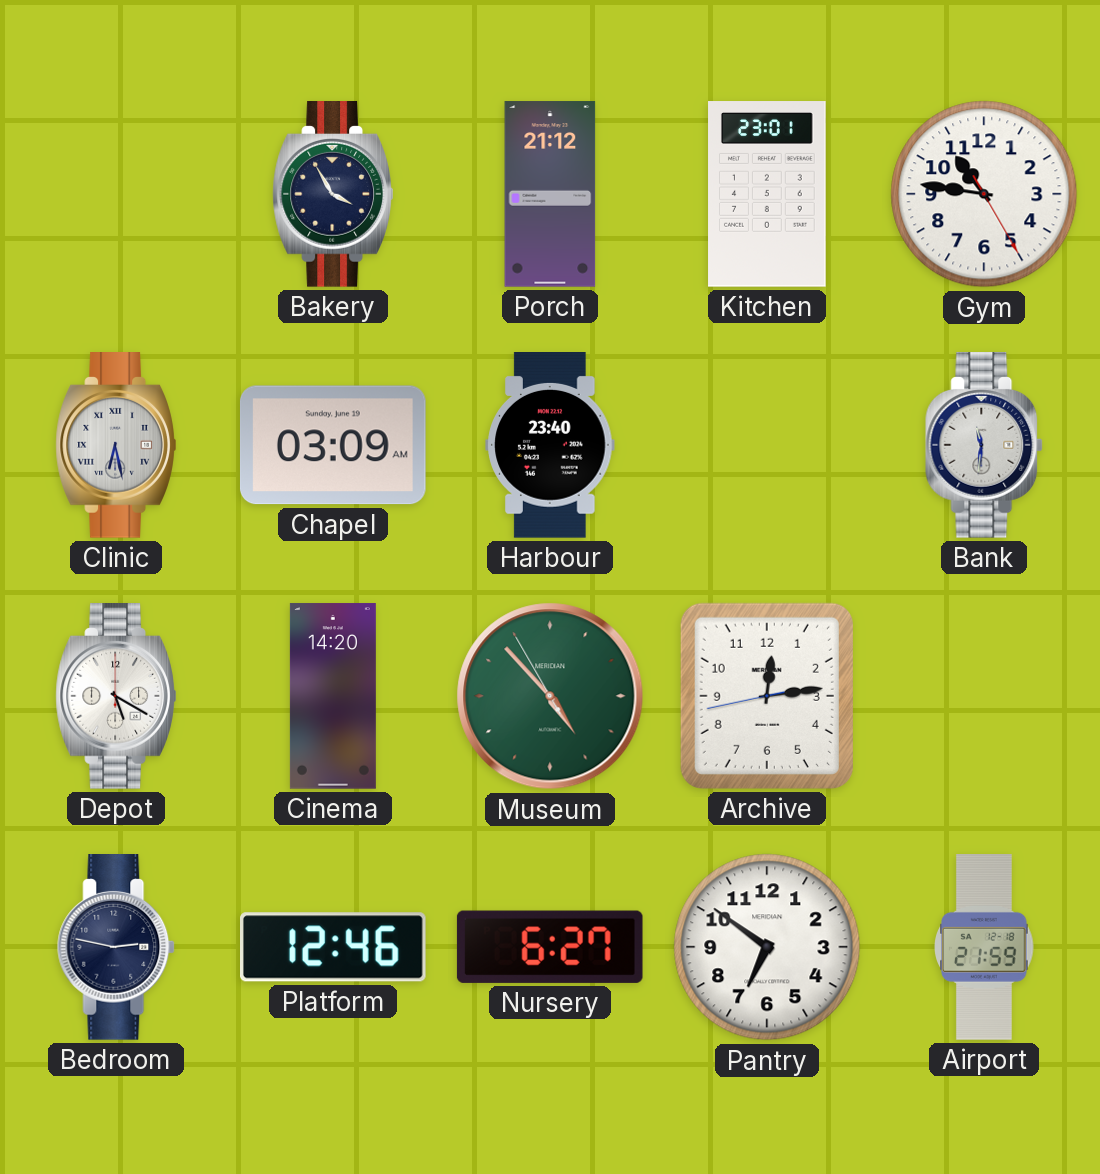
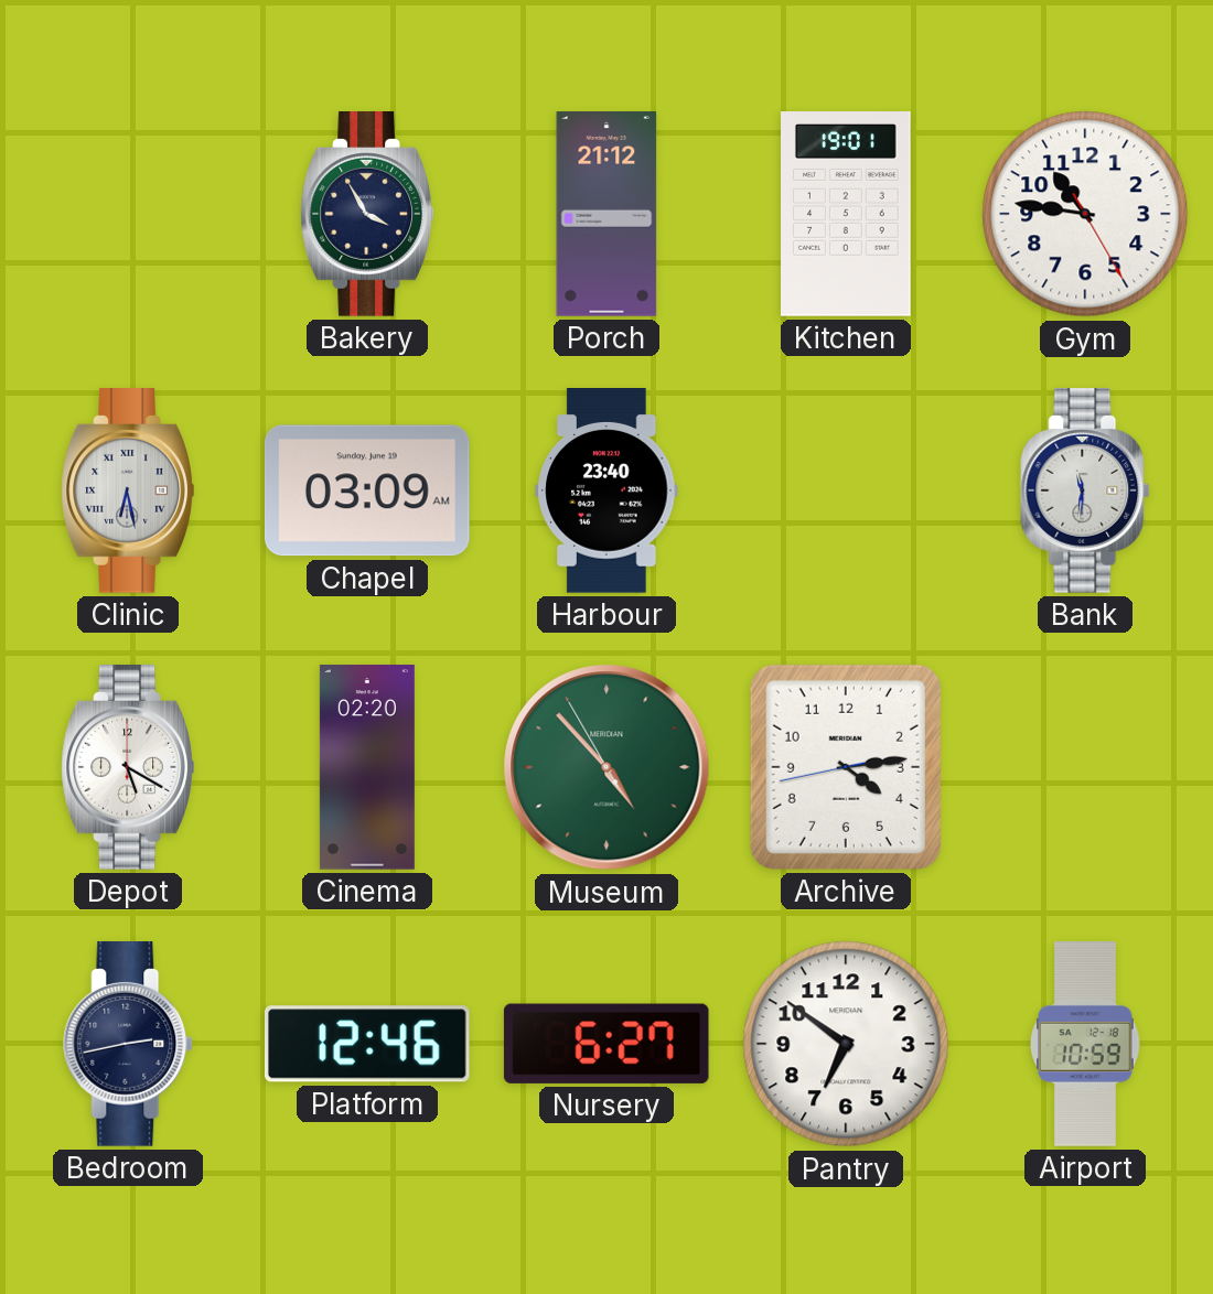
Kitchen: 23:01 -> 19:01 (846, 214)
Cinema: 14:20 -> 02:20 (367, 767)
Archive: 12:13 -> 4:13 (846, 767)
Bedroom: 2:47 -> 2:43 (129, 1045)
Airport: 21:59 -> 10:59 (1085, 1044)
